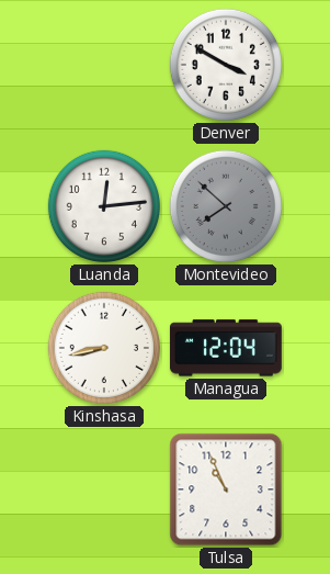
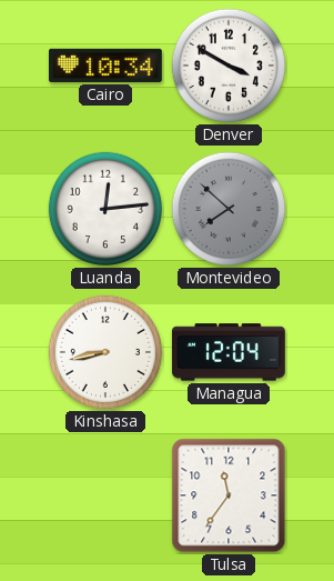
Cairo: none -> 10:34 (105, 66)
Tulsa: 10:56 -> 11:36 (229, 495)
